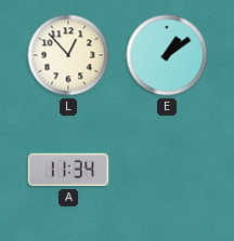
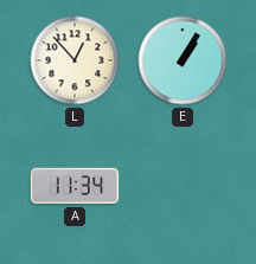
E: 1:09 -> 1:05 (183, 60)
